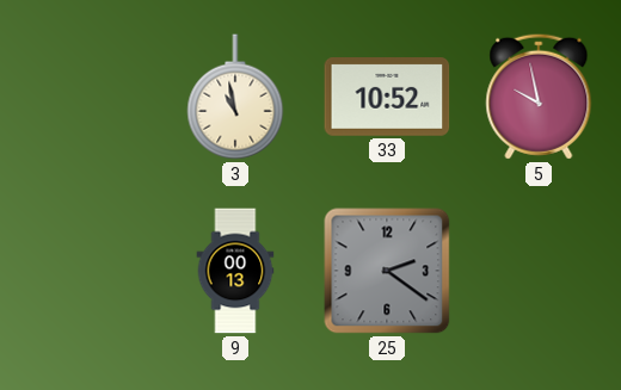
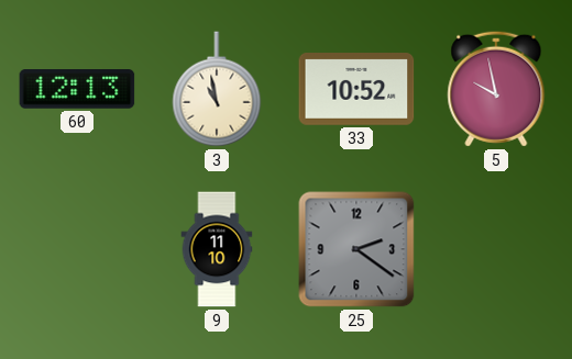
60: none -> 12:13 (77, 90)
9: 00:13 -> 11:10 (217, 249)
